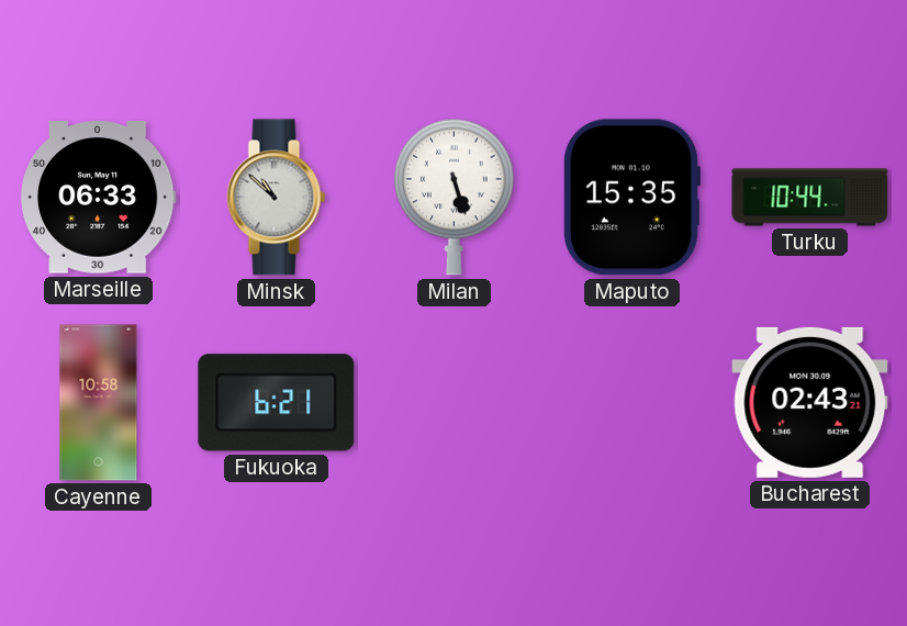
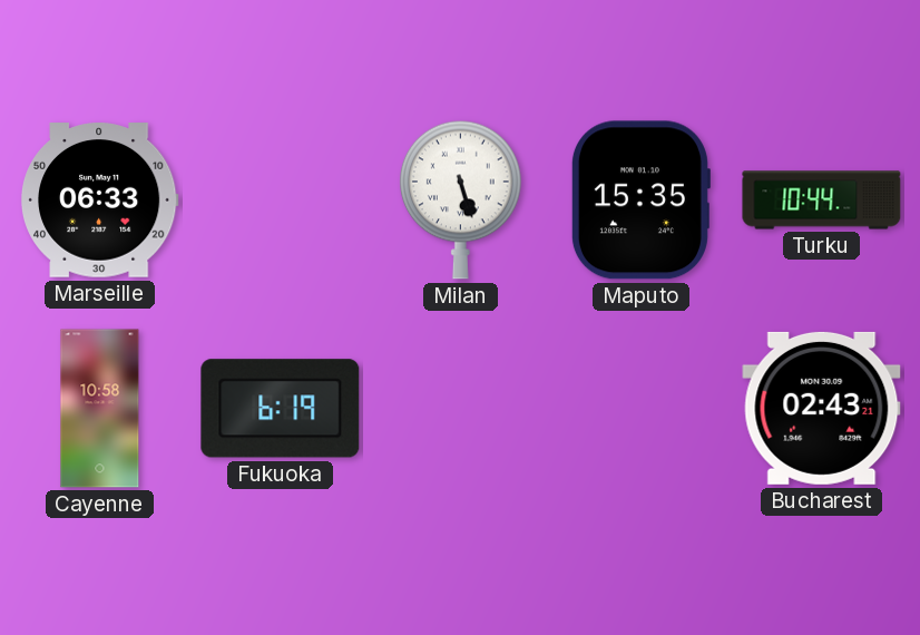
Minsk: 10:52 -> none (277, 198)
Fukuoka: 6:21 -> 6:19 (281, 409)
